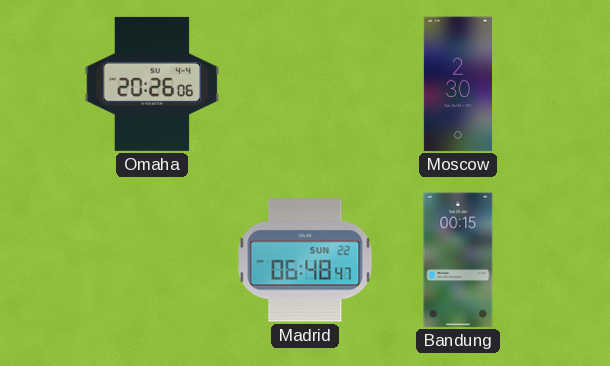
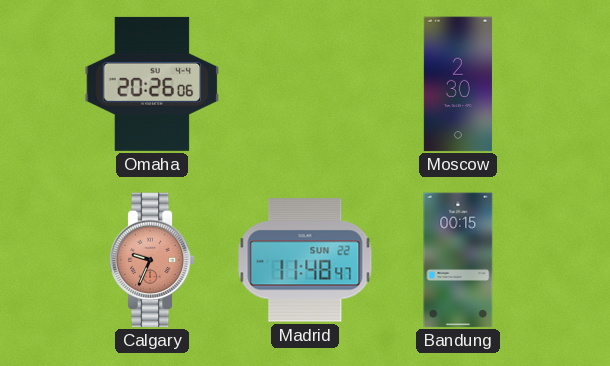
Calgary: none -> 9:34 (152, 260)
Madrid: 06:48 -> 11:48 (305, 260)
